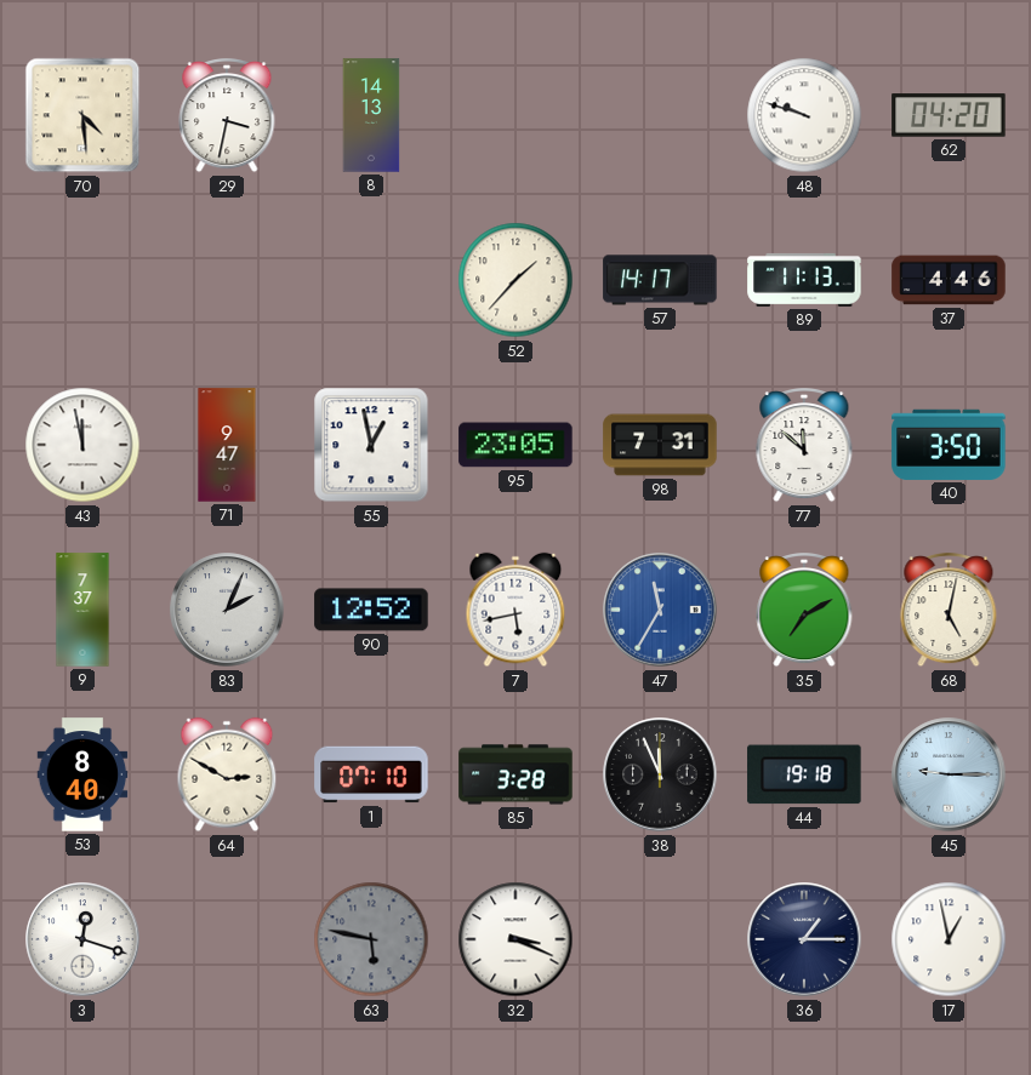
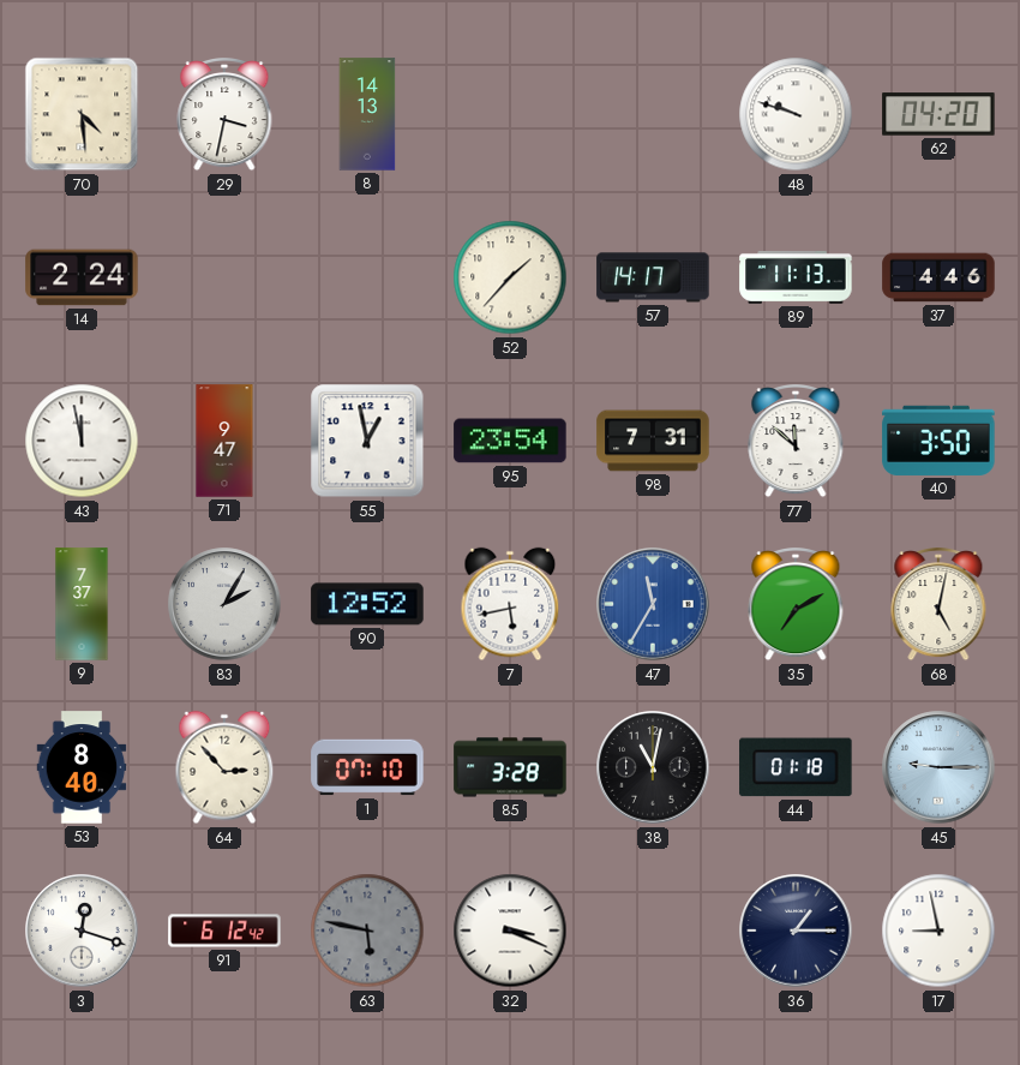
14: none -> 2:24 (82, 277)
95: 23:05 -> 23:54 (510, 441)
83: 2:04 -> 2:05 (224, 604)
64: 2:50 -> 2:53 (224, 767)
38: 11:56 -> 11:02 (653, 767)
44: 19:18 -> 01:18 (796, 767)
91: none -> 6:12 (224, 931)
17: 12:58 -> 8:58 (938, 931)
